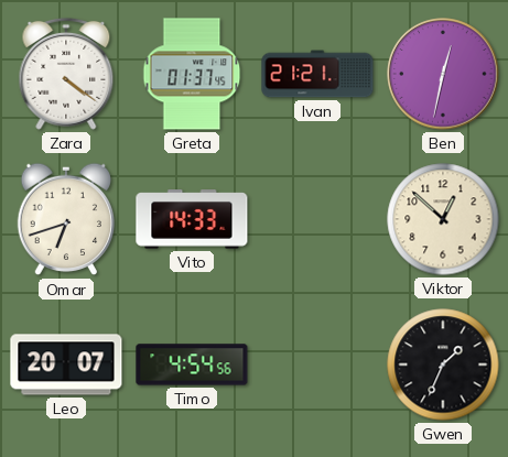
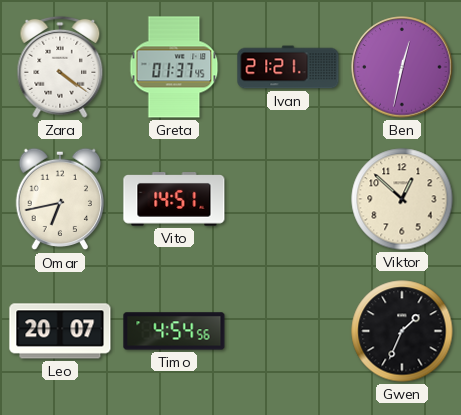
Omar: 6:42 -> 6:43 (59, 199)
Vito: 14:33 -> 14:51 (174, 199)
